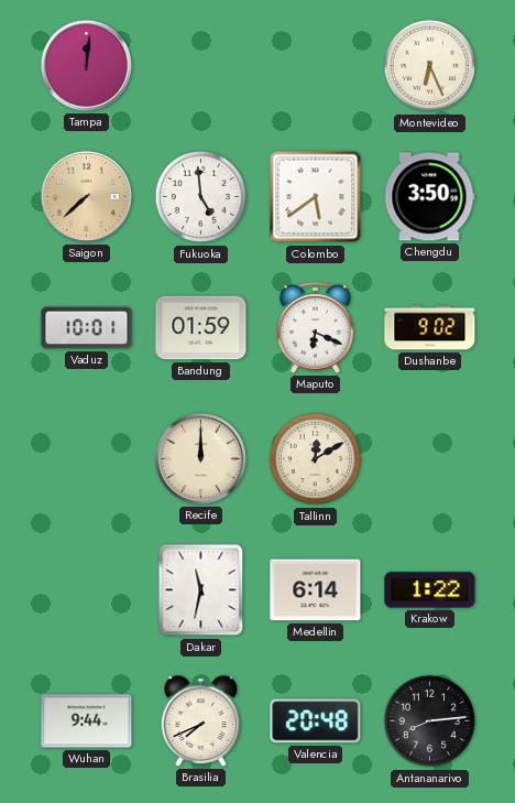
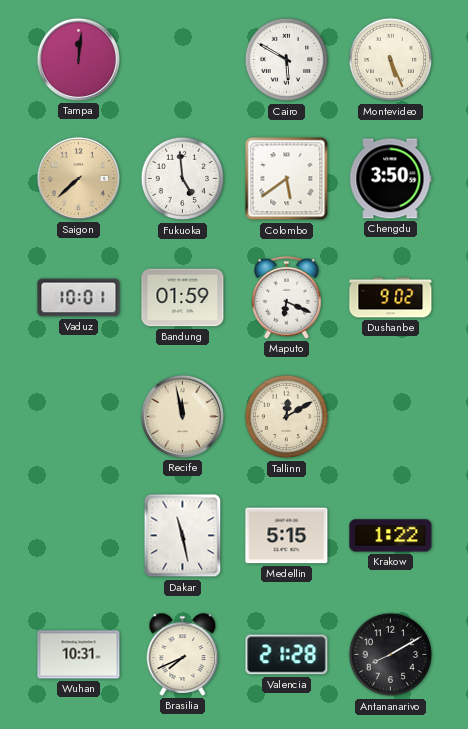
Cairo: none -> 5:50 (287, 60)
Montevideo: 6:26 -> 5:26 (391, 60)
Recife: 12:00 -> 11:58 (182, 416)
Dakar: 11:32 -> 11:28 (183, 536)
Medellin: 6:14 -> 5:15 (287, 536)
Wuhan: 9:44 -> 10:31 (79, 655)
Valencia: 20:48 -> 21:28 (287, 655)
Antananarivo: 8:14 -> 8:10 (391, 655)
